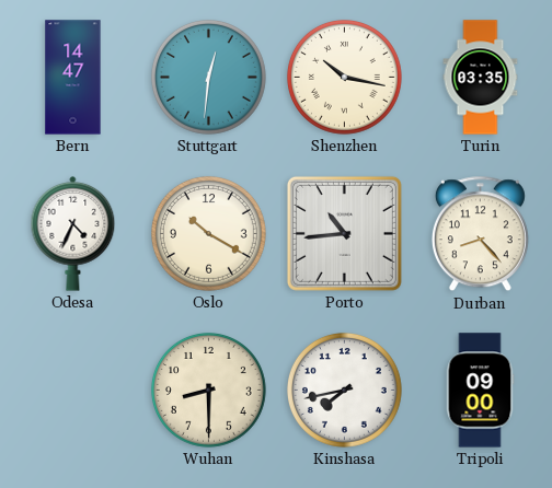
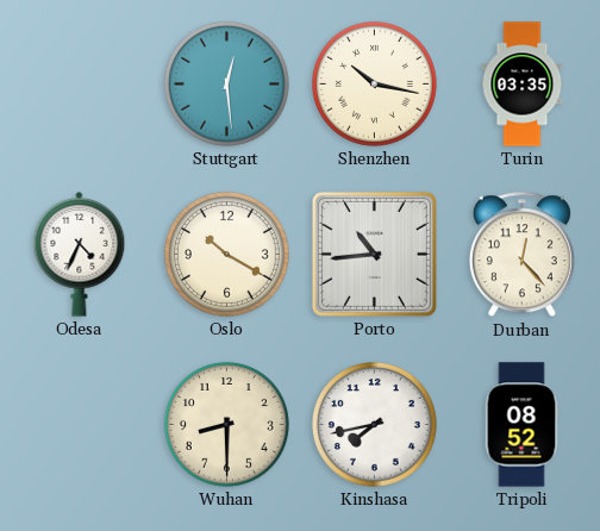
Bern: 14:47 -> none (73, 78)
Stuttgart: 12:31 -> 12:29 (226, 83)
Durban: 8:23 -> 12:23 (521, 255)
Tripoli: 09:00 -> 08:52 (521, 425)
